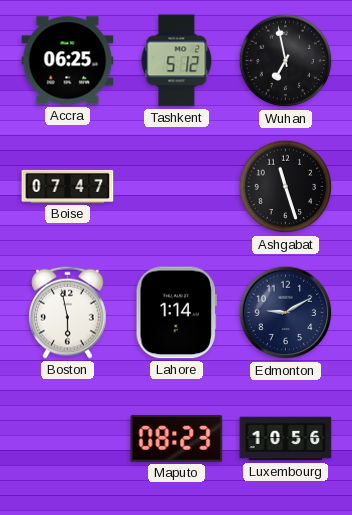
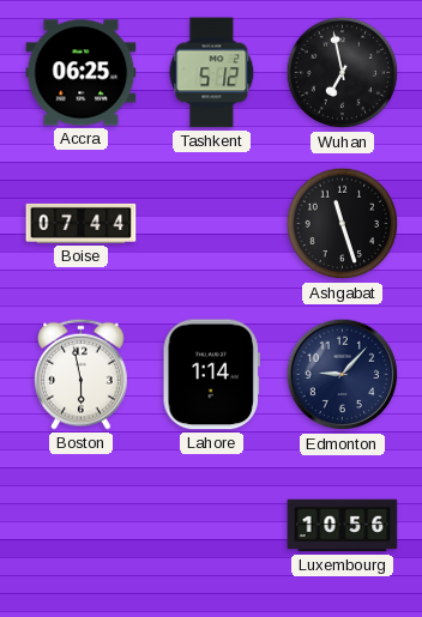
Boise: 07:47 -> 07:44 (82, 223)
Edmonton: 9:10 -> 9:07 (343, 375)
Maputo: 08:23 -> none (177, 439)
